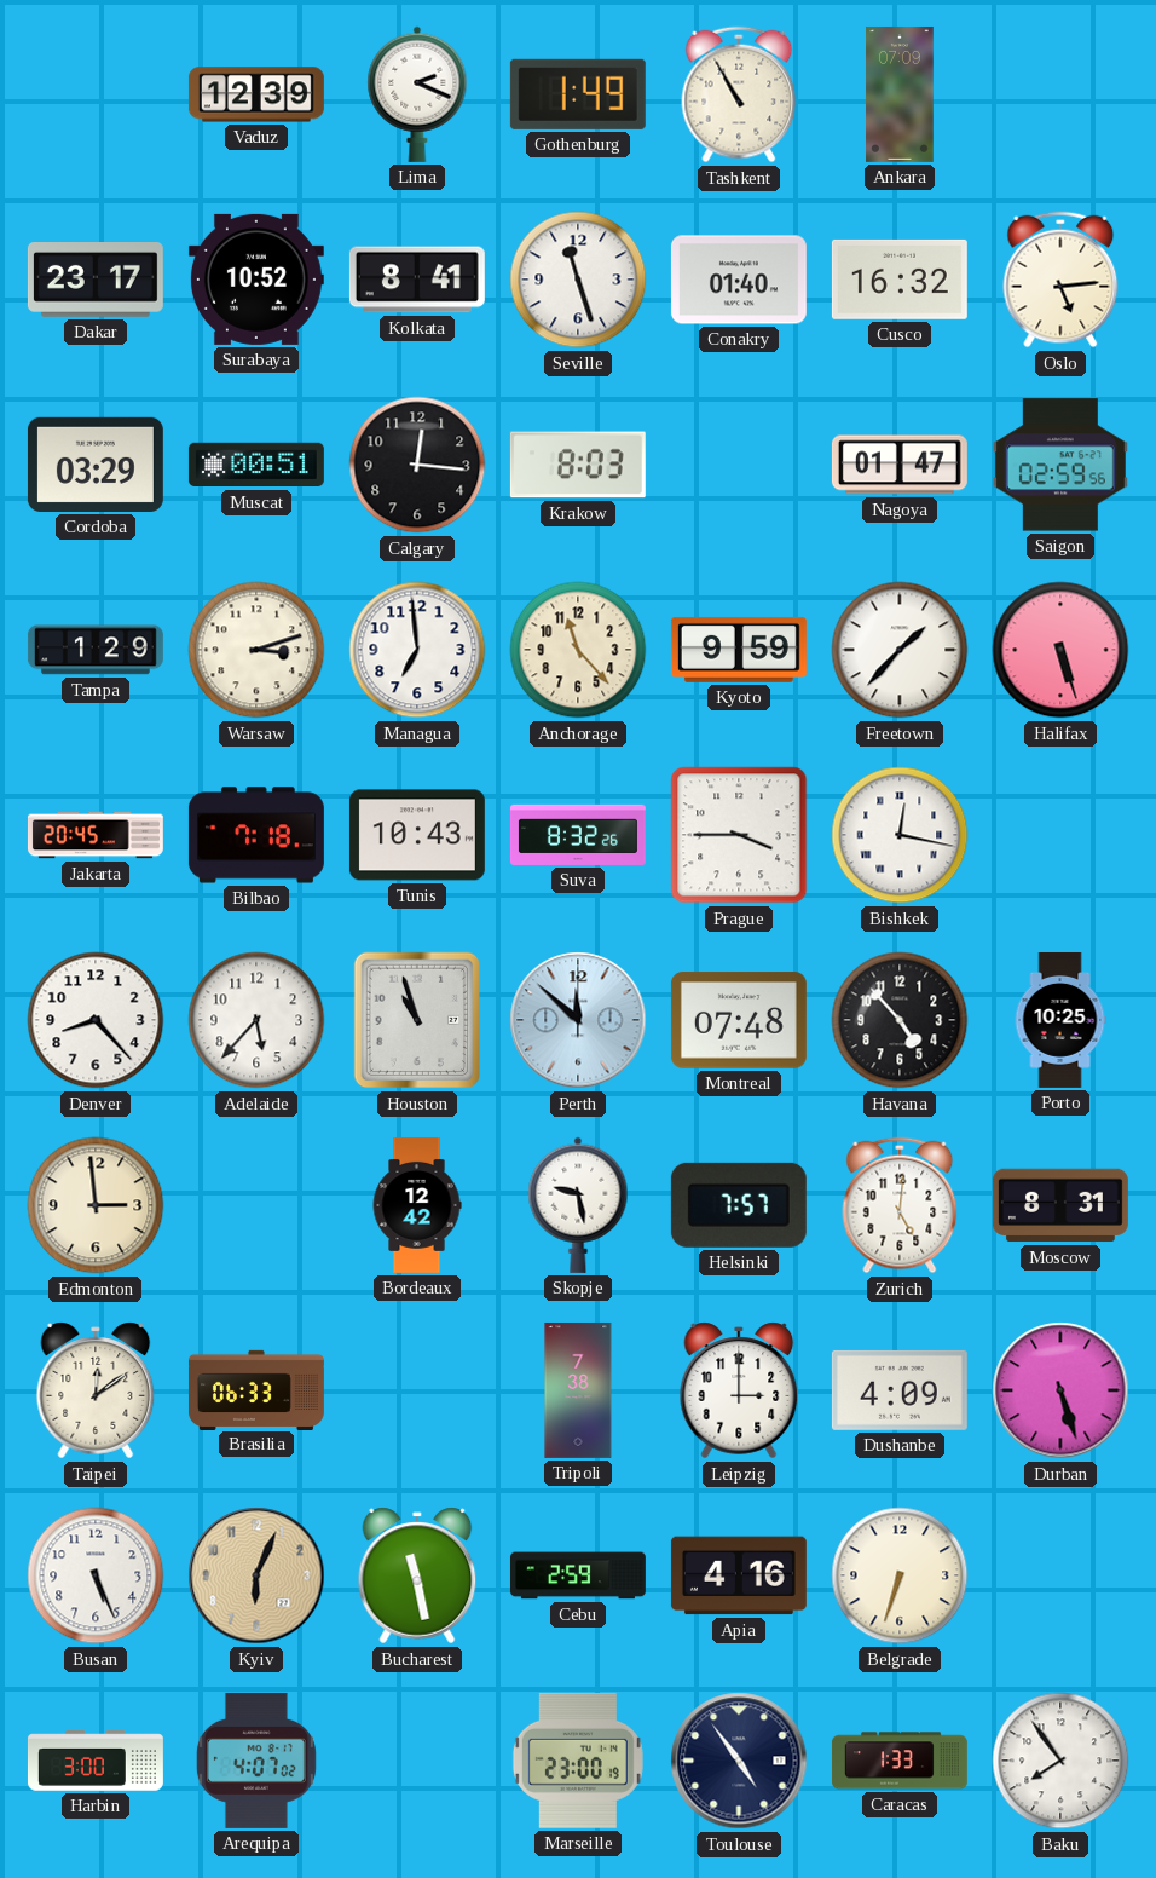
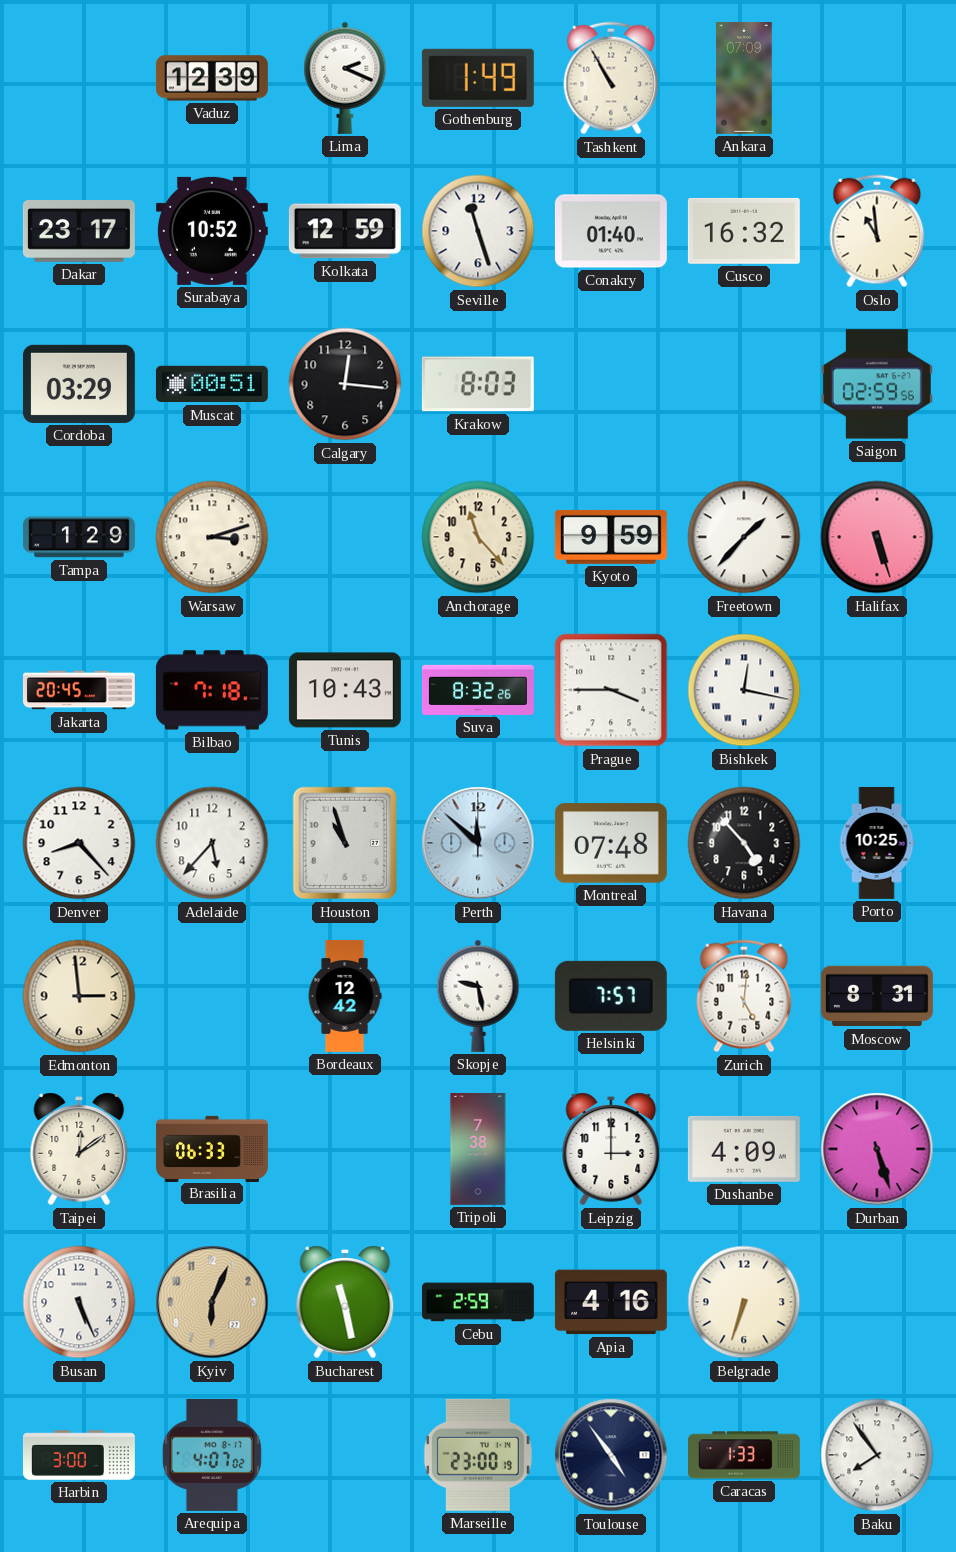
Kolkata: 8:41 -> 12:59 (345, 231)
Oslo: 5:14 -> 10:59 (877, 231)
Nagoya: 01:47 -> none (900, 465)
Managua: 6:59 -> none (417, 650)
